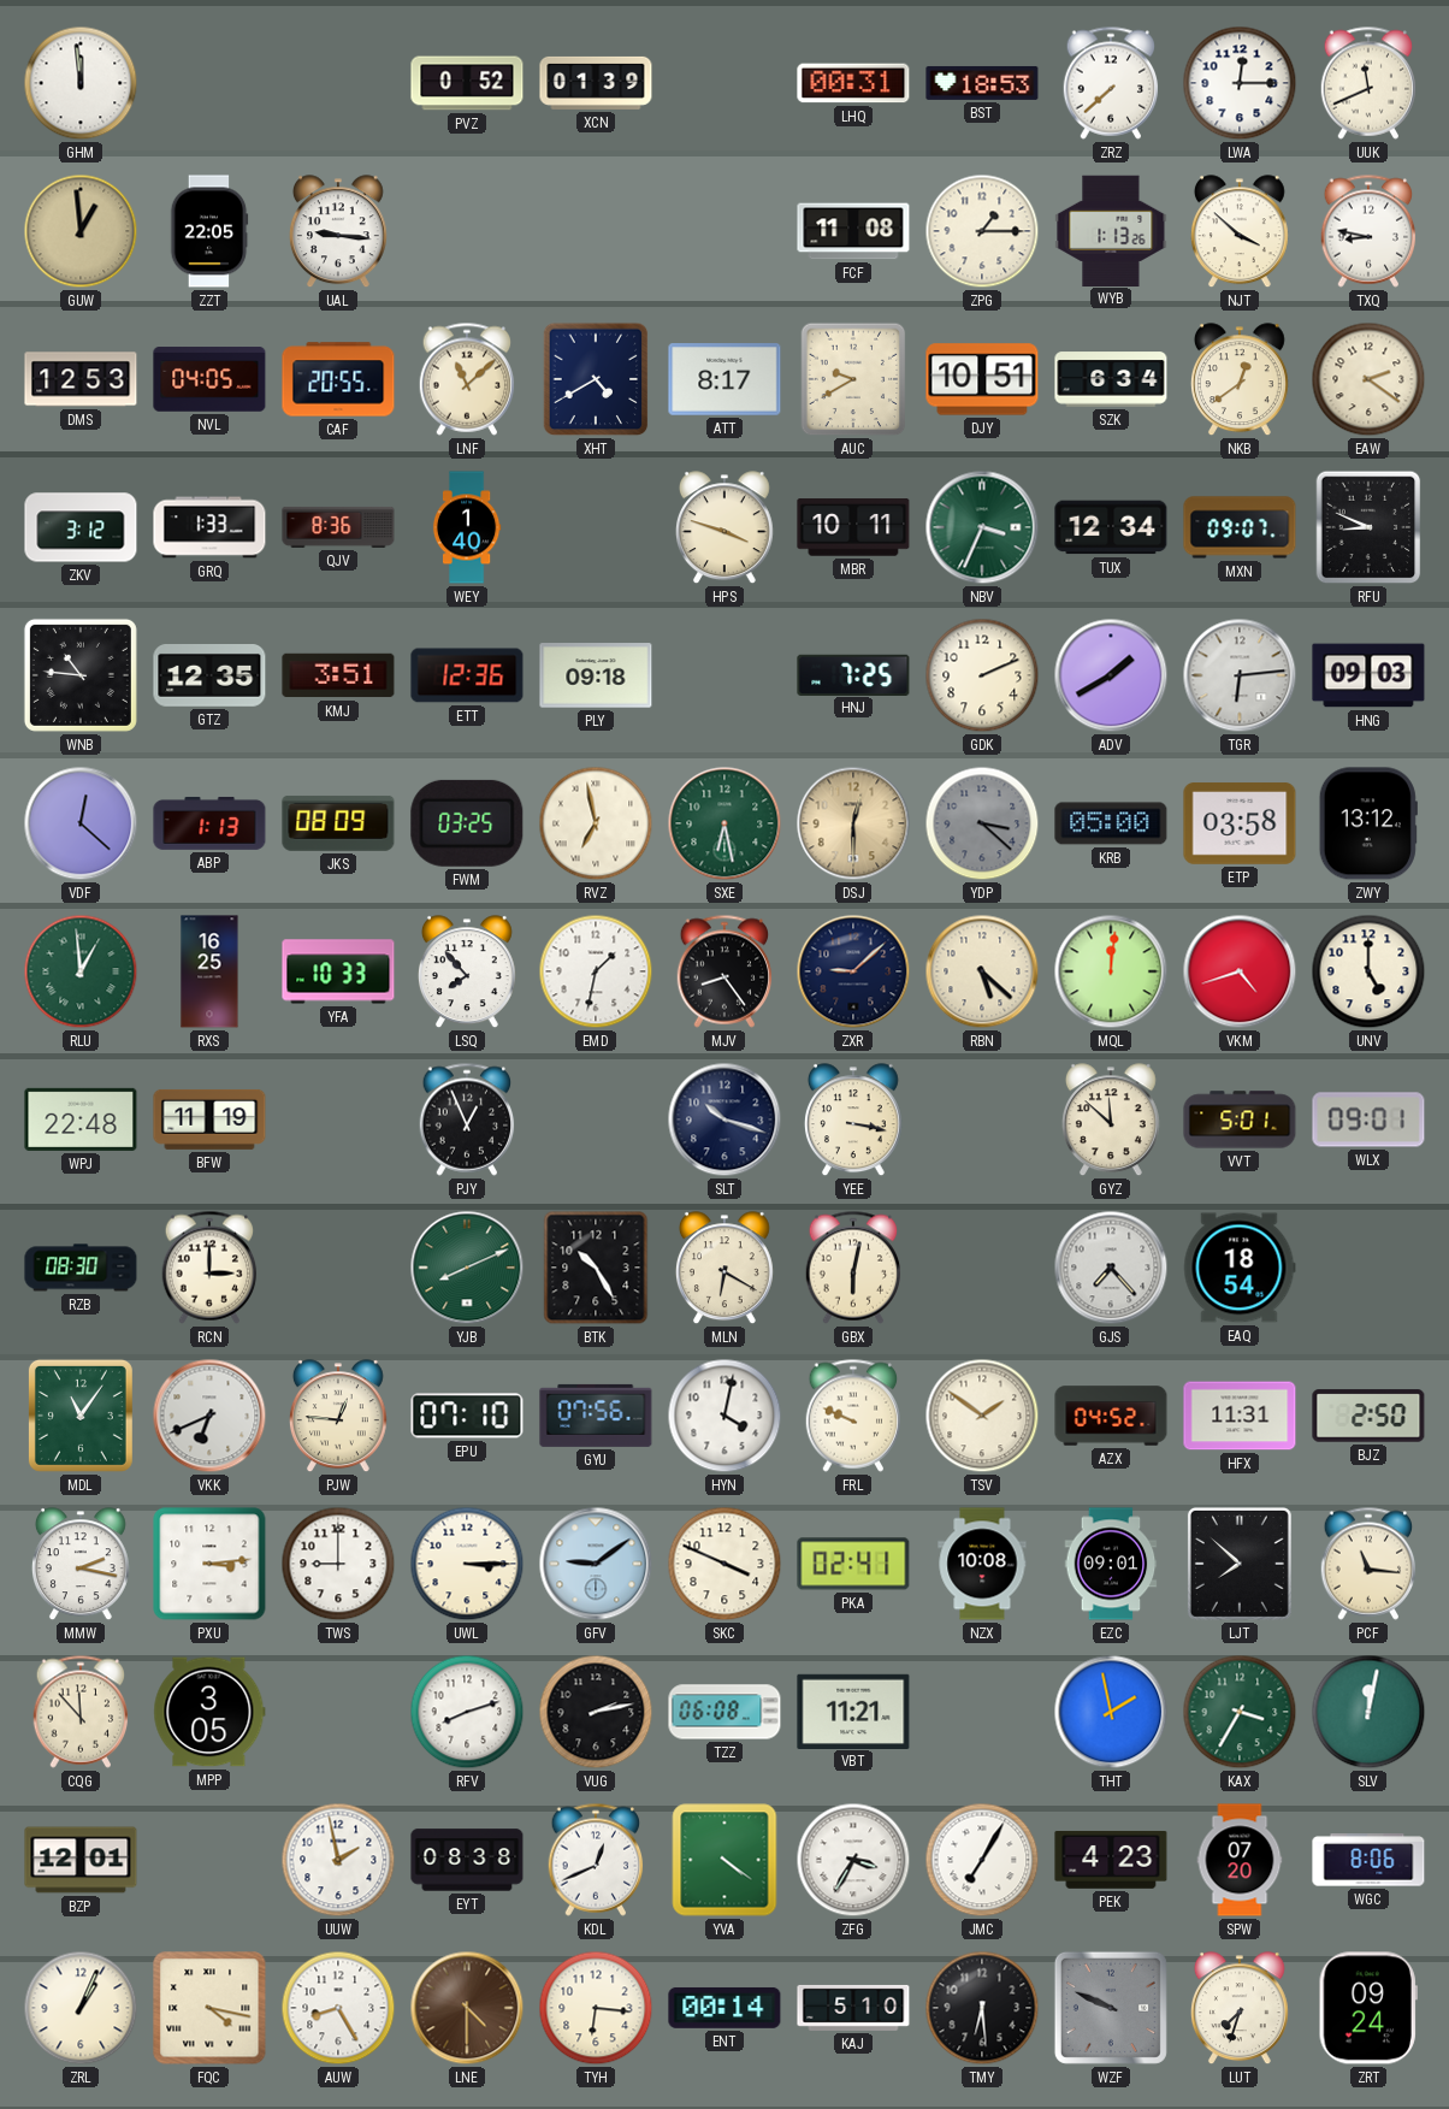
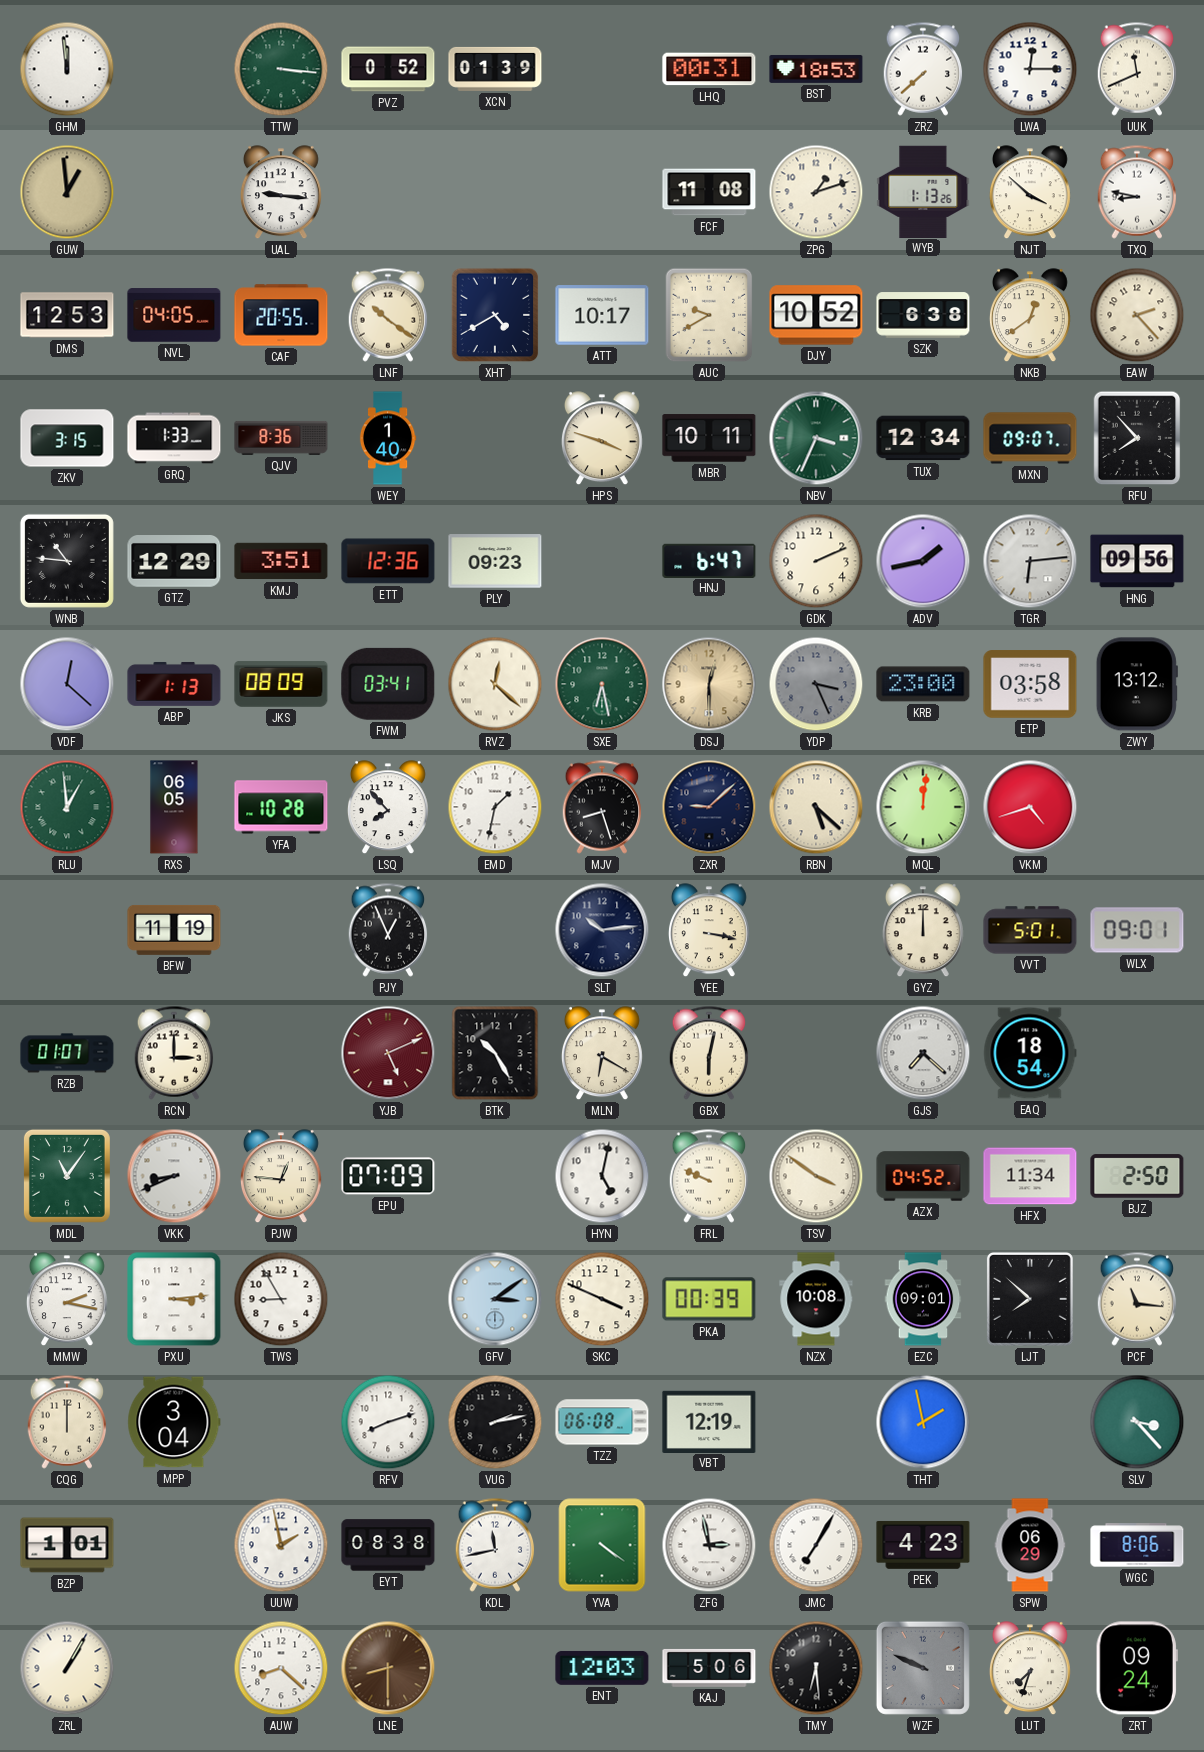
TTW: none -> 3:16 (281, 69)
ZZT: 22:05 -> none (209, 231)
ZPG: 1:15 -> 1:12 (816, 192)
LNF: 11:08 -> 10:21 (388, 315)
ATT: 8:17 -> 10:17 (602, 315)
DJY: 10:51 -> 10:52 (816, 315)
SZK: 6:34 -> 6:38 (923, 315)
EAW: 2:21 -> 2:23 (1137, 315)
ZKV: 3:12 -> 3:15 (67, 438)
RFU: 8:49 -> 7:53 (1137, 438)
GTZ: 12:35 -> 12:29 (174, 562)
PLY: 09:18 -> 09:23 (495, 561)
HNJ: 7:25 -> 6:47 (709, 560)
ADV: 1:40 -> 1:43 (923, 561)
HNG: 09:03 -> 09:56 (1137, 561)
FWM: 03:25 -> 03:41 (388, 684)
RVZ: 6:58 -> 12:22 (495, 684)
YDP: 3:22 -> 3:26 (816, 684)
KRB: 05:00 -> 23:00 (923, 684)
RXS: 16:25 -> 06:05 (174, 807)
YFA: 10:33 -> 10:28 (281, 807)
MJV: 8:24 -> 8:27 (602, 807)
UNV: 5:00 -> none (1368, 971)
WPJ: 22:48 -> none (81, 1120)
SLT: 10:18 -> 10:14 (602, 930)
GYZ: 11:52 -> 12:00 (923, 931)
RZB: 08:30 -> 01:07 (67, 1053)
YJB: 8:11 -> 5:11 (388, 1053)
YJB dial: green -> burgundy (388, 1053)
GJS: 7:23 -> 7:22 (923, 1053)
VKK: 6:41 -> 8:41 (174, 1176)
EPU: 07:10 -> 07:09 (388, 1176)
GYU: 07:56 -> none (596, 1416)
HYN: 4:02 -> 5:02 (602, 1176)
TSV: 1:51 -> 3:51 (816, 1176)
HFX: 11:31 -> 11:34 (1030, 1176)
TWS: 9:00 -> 8:55 (281, 1299)
UWL: 3:15 -> none (467, 1564)
GFV: 9:09 -> 3:09 (495, 1299)
PKA: 02:41 -> 00:39 (709, 1299)
CQG: 11:53 -> 12:00 (67, 1422)
MPP: 3:05 -> 3:04 (174, 1422)
VBT: 11:21 -> 12:19 (709, 1421)
KAX: 3:35 -> none (1240, 1712)
SLV: 12:02 -> 3:23 (1137, 1422)
BZP: 12:01 -> 1:01 (67, 1545)
KDL: 12:41 -> 11:43 (495, 1545)
ZFG: 3:35 -> 2:58 (709, 1545)
SPW: 07:20 -> 06:29 (1030, 1545)
ZRL: 1:04 -> 1:05 (67, 1668)
FQC: 4:17 -> none (209, 2008)
AUW: 8:25 -> 8:22 (281, 1668)
LNE: 4:30 -> 8:30 (388, 1668)
TYH: 6:16 -> none (596, 2008)
ENT: 00:14 -> 12:03 (602, 1668)
KAJ: 5:10 -> 5:06 (709, 1668)
